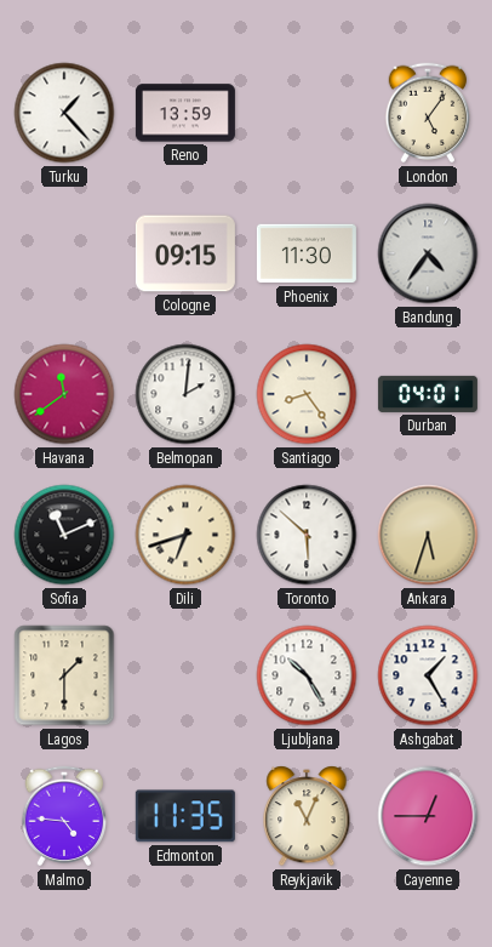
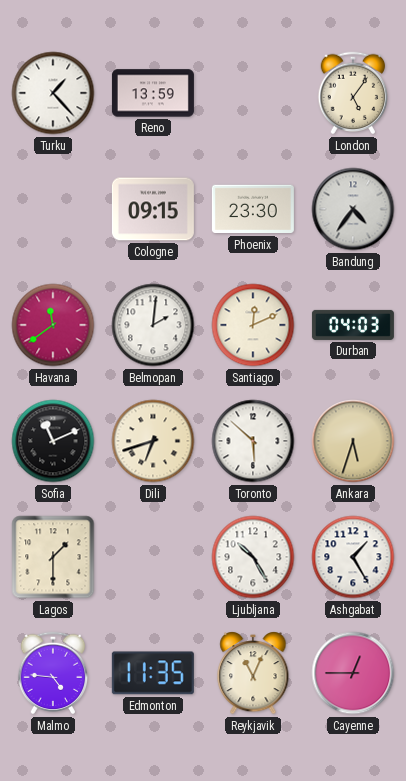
Phoenix: 11:30 -> 23:30 (253, 209)
Santiago: 8:24 -> 12:11 (253, 325)
Durban: 04:01 -> 04:03 (353, 325)
